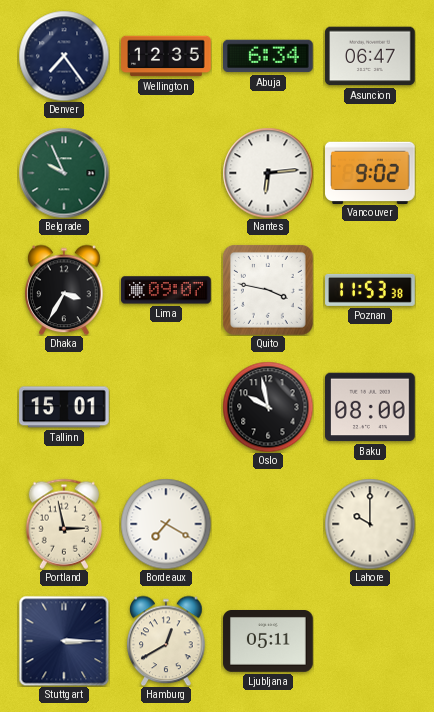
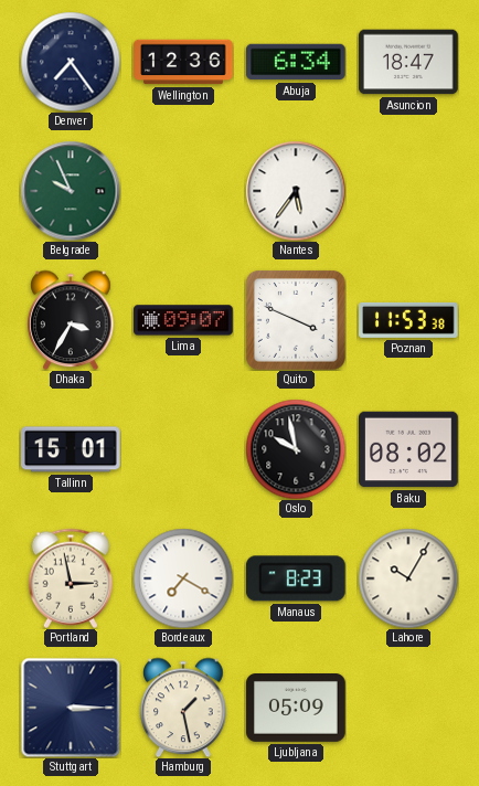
Wellington: 12:35 -> 12:36 (183, 62)
Asuncion: 06:47 -> 18:47 (408, 62)
Nantes: 6:14 -> 5:36 (296, 191)
Vancouver: 9:02 -> none (371, 172)
Quito: 3:47 -> 3:49 (296, 320)
Baku: 08:00 -> 08:02 (409, 449)
Manaus: none -> 8:23 (296, 578)
Lahore: 10:00 -> 10:05 (408, 578)
Hamburg: 12:40 -> 1:28 (183, 708)
Ljubljana: 05:11 -> 05:09 (296, 709)
